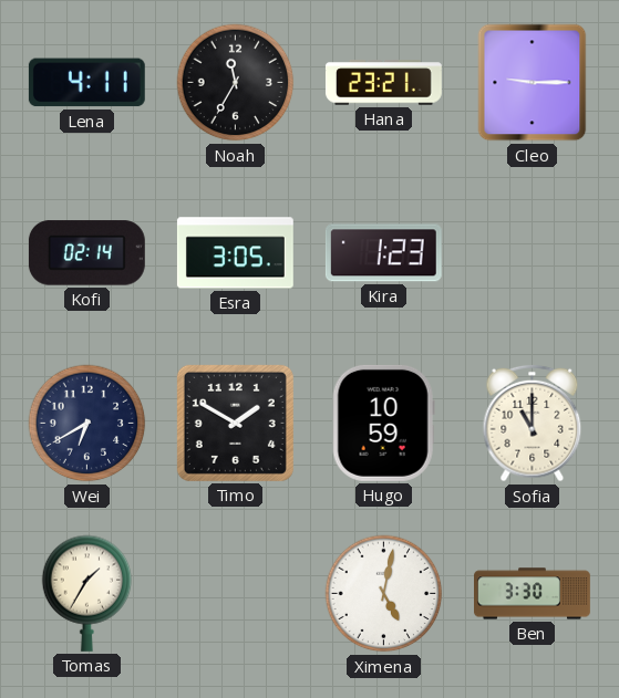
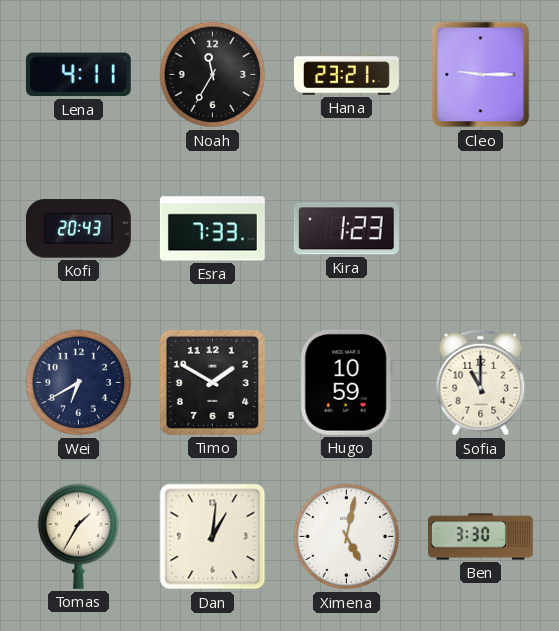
Kofi: 02:14 -> 20:43 (78, 229)
Esra: 3:05 -> 7:33 (212, 229)
Dan: none -> 1:01 (213, 537)
